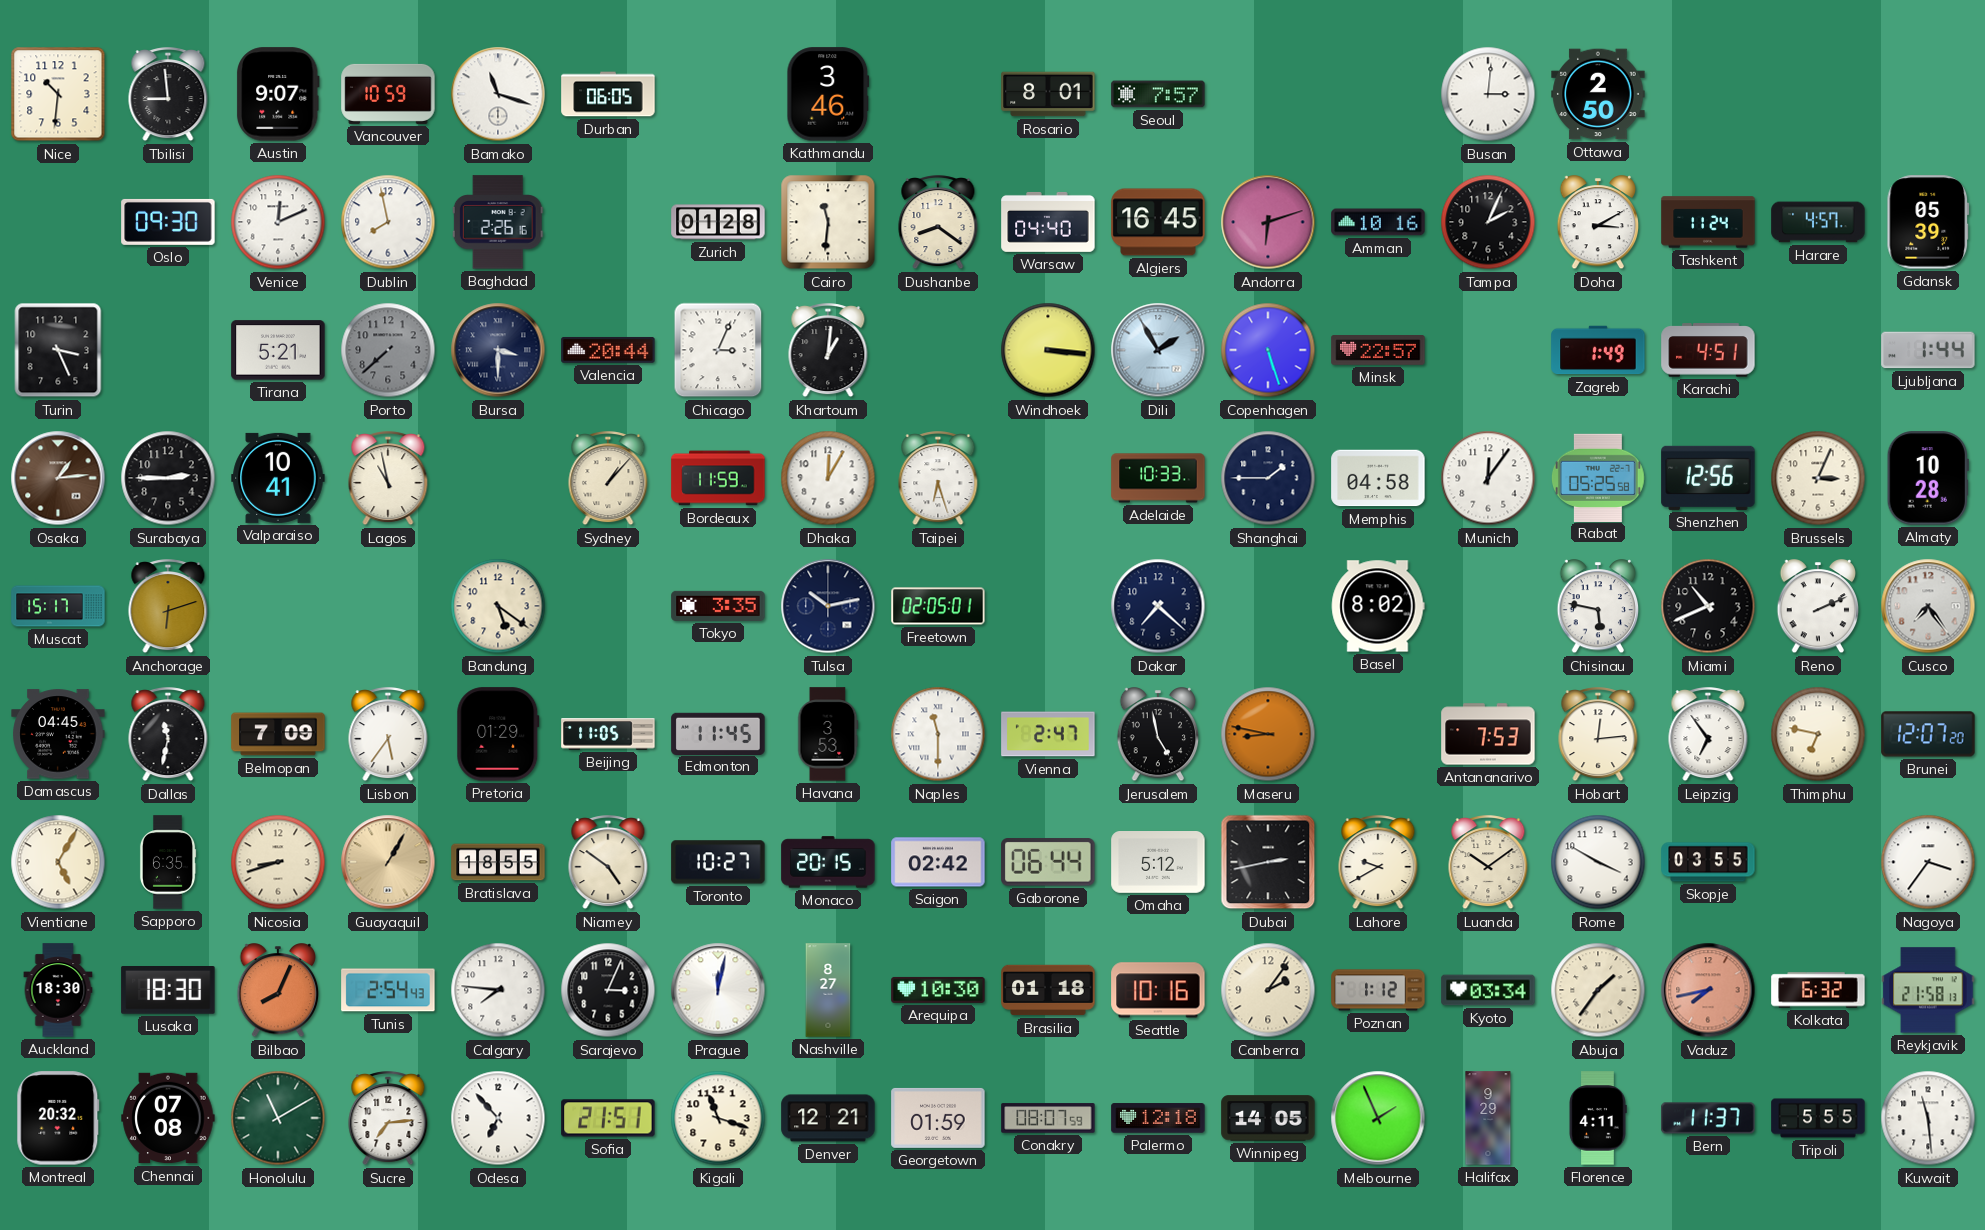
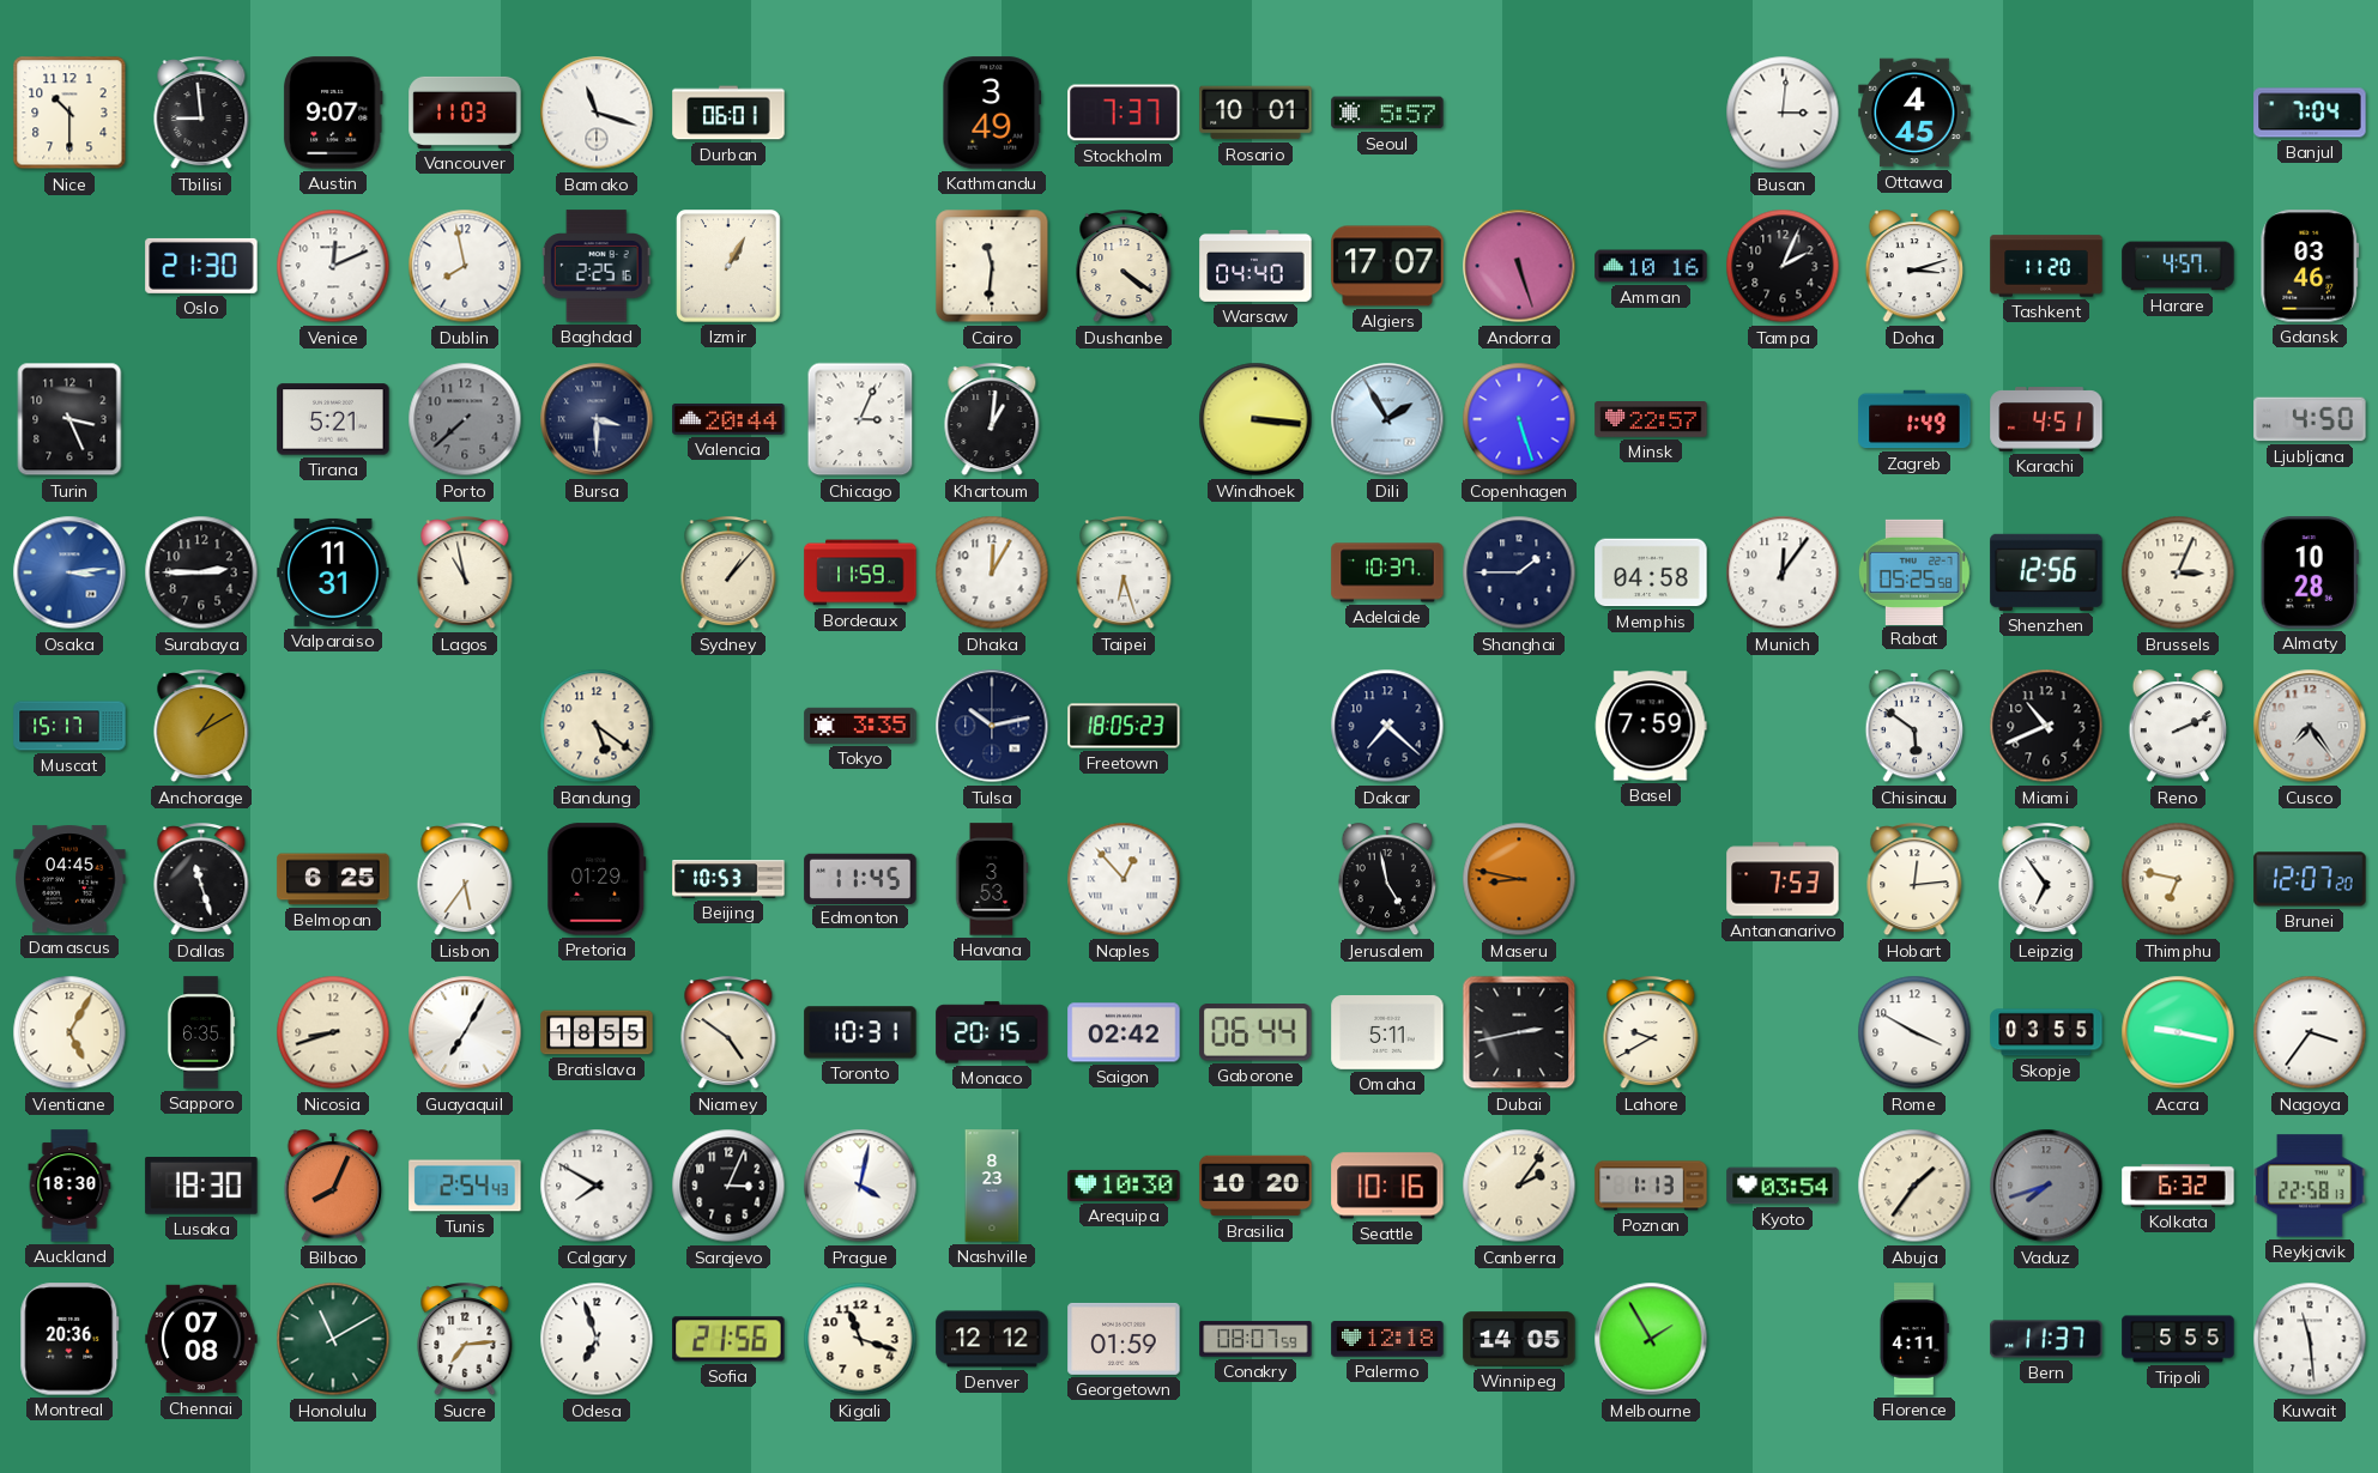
Nice: 10:31 -> 10:30 (69, 113)
Vancouver: 10:59 -> 11:03 (465, 113)
Durban: 06:05 -> 06:01 (728, 113)
Kathmandu: 3:46 -> 3:49 (992, 113)
Stockholm: none -> 7:37 (1124, 113)
Rosario: 8:01 -> 10:01 (1255, 113)
Seoul: 7:57 -> 5:57 (1387, 113)
Ottawa: 2:50 -> 4:45 (1914, 113)
Banjul: none -> 7:04 (2310, 113)
Oslo: 09:30 -> 21:30 (201, 266)
Baghdad: 2:26 -> 2:25 (597, 266)
Izmir: none -> 1:05 (728, 266)
Zurich: 01:28 -> none (718, 222)
Dushanbe: 8:21 -> 4:21 (1124, 267)
Algiers: 16:45 -> 17:07 (1387, 266)
Andorra: 6:12 -> 5:27 (1519, 266)
Doha: 3:10 -> 3:12 (1914, 267)
Tashkent: 11:24 -> 11:20 (2046, 266)
Gdansk: 05:39 -> 03:46 (2310, 266)
Ljubljana: 1:44 -> 4:50 (2310, 419)
Osaka: 1:14 -> 3:14 (69, 572)
Osaka dial: brown -> blue (69, 572)
Valparaiso: 10:41 -> 11:31 (333, 572)
Adelaide: 10:33 -> 10:37 (1387, 572)
Anchorage: 6:12 -> 1:10 (201, 727)
Freetown: 02:05 -> 18:05 (1124, 726)
Basel: 8:02 -> 7:59 (1651, 726)
Chisinau: 5:47 -> 5:51 (1914, 727)
Dallas: 11:32 -> 11:27 (201, 880)
Belmopan: 7:09 -> 6:25 (333, 879)
Beijing: 11:05 -> 10:53 (728, 879)
Naples: 11:30 -> 12:53 (1124, 879)
Vienna: 2:47 -> none (1048, 734)
Guayaquil: 1:05 -> 7:05 (465, 1032)
Guayaquil dial: champagne -> white (465, 1032)
Toronto: 10:27 -> 10:31 (860, 1032)
Omaha: 5:12 -> 5:11 (1387, 1033)
Luanda: 10:09 -> none (1488, 863)
Accra: none -> 9:17 (2178, 1032)
Calgary: 7:46 -> 7:50 (597, 1186)
Prague: 12:02 -> 4:02 (860, 1186)
Nashville: 8:27 -> 8:23 (992, 1186)
Brasilia: 01:18 -> 10:20 (1255, 1186)
Poznan: 1:12 -> 1:13 (1651, 1186)
Kyoto: 03:34 -> 03:54 (1783, 1186)
Vaduz: 7:43 -> 7:42 (2046, 1186)
Vaduz dial: salmon -> grey (2046, 1186)
Reykjavik: 21:58 -> 22:58 (2310, 1186)
Montreal: 20:32 -> 20:36 (69, 1339)
Odesa: 6:53 -> 6:57 (597, 1339)
Sofia: 21:51 -> 21:56 (728, 1339)
Denver: 12:21 -> 12:12 (992, 1339)
Melbourne: 1:56 -> 1:55 (1651, 1339)
Halifax: 9:29 -> none (1488, 1118)
